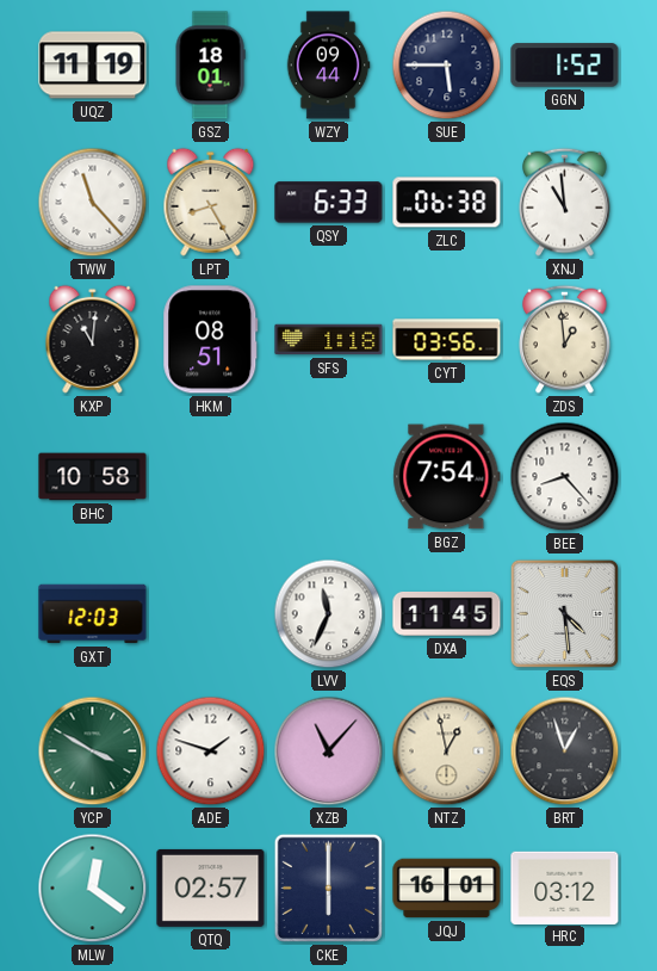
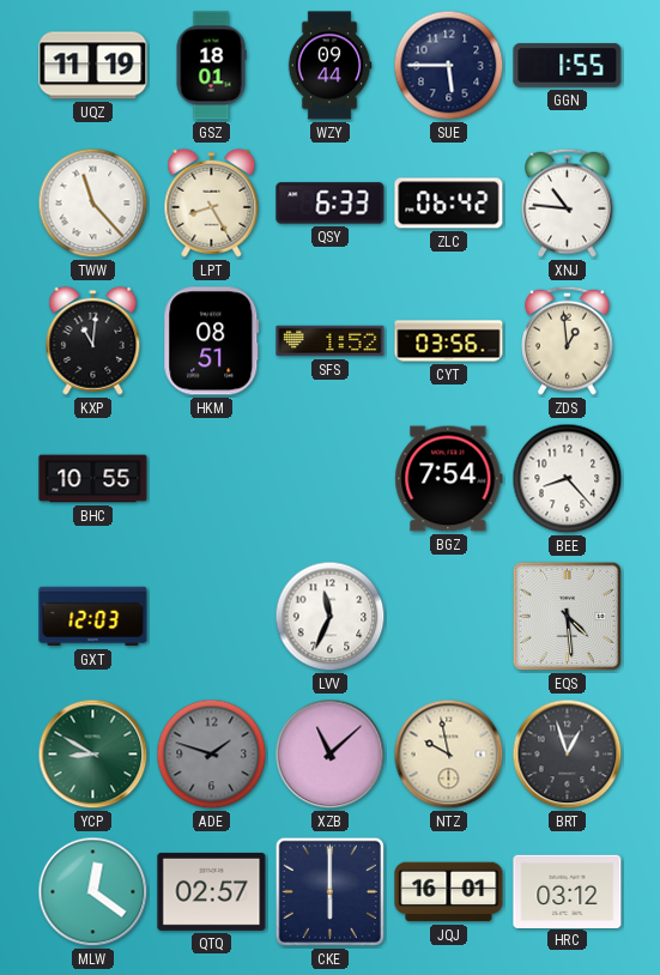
GGN: 1:52 -> 1:55 (568, 66)
ZLC: 06:38 -> 06:42 (449, 204)
XNJ: 10:59 -> 10:46 (568, 202)
SFS: 1:18 -> 1:52 (331, 341)
BHC: 10:58 -> 10:55 (93, 479)
DXA: 11:45 -> none (447, 613)
YCP: 3:50 -> 8:50 (93, 755)
ADE dial: white -> grey (212, 755)
XZB: 11:07 -> 11:08 (331, 755)
NTZ: 12:58 -> 9:58 (449, 755)
